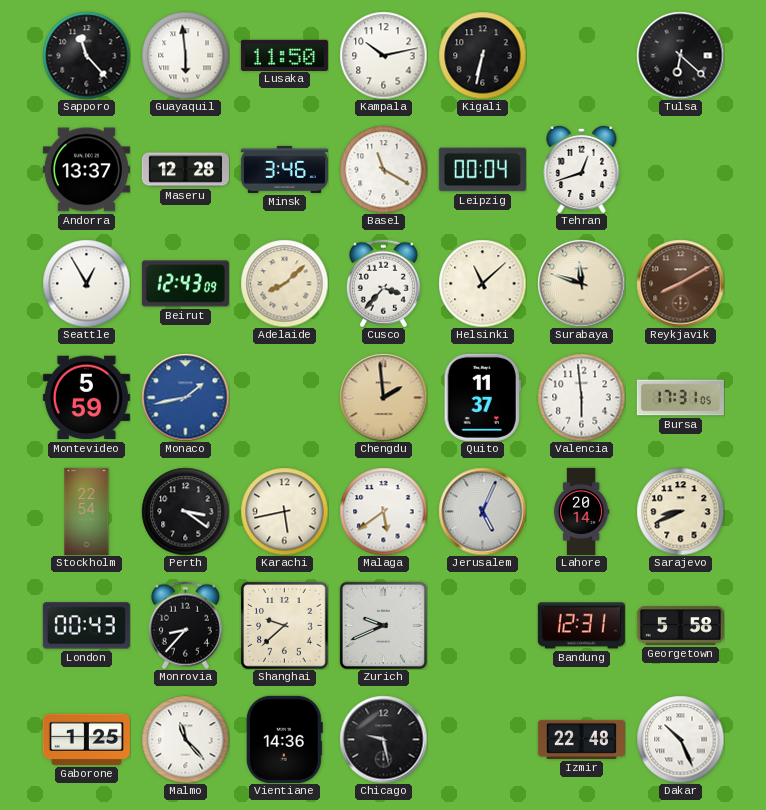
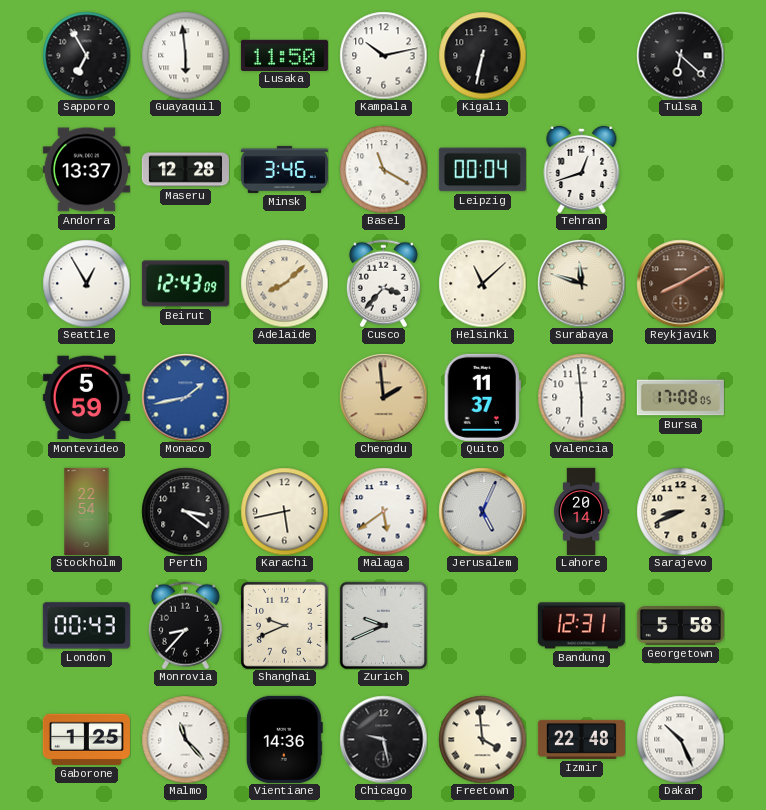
Sapporo: 11:23 -> 6:55 (86, 55)
Bursa: 17:31 -> 17:08 (680, 398)
Shanghai: 9:38 -> 9:41 (285, 626)
Freetown: none -> 3:59 (482, 739)
